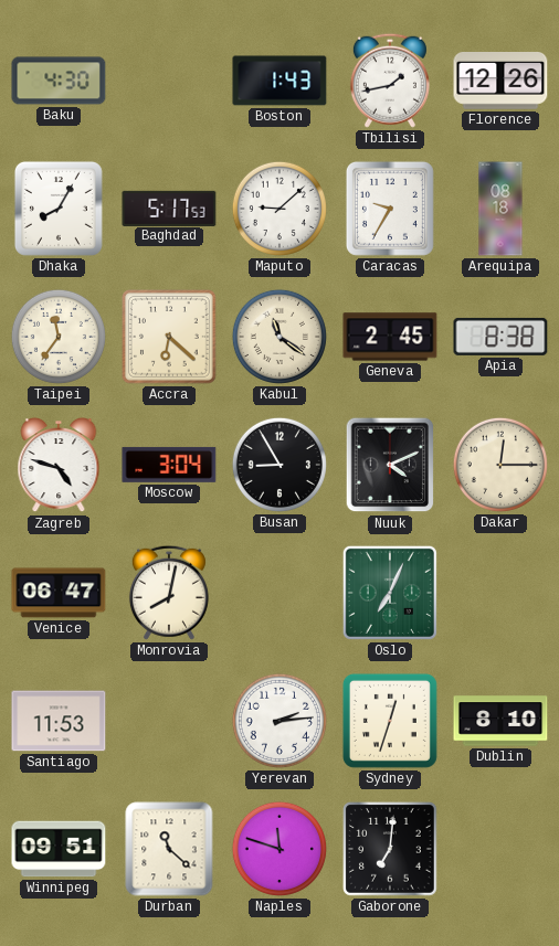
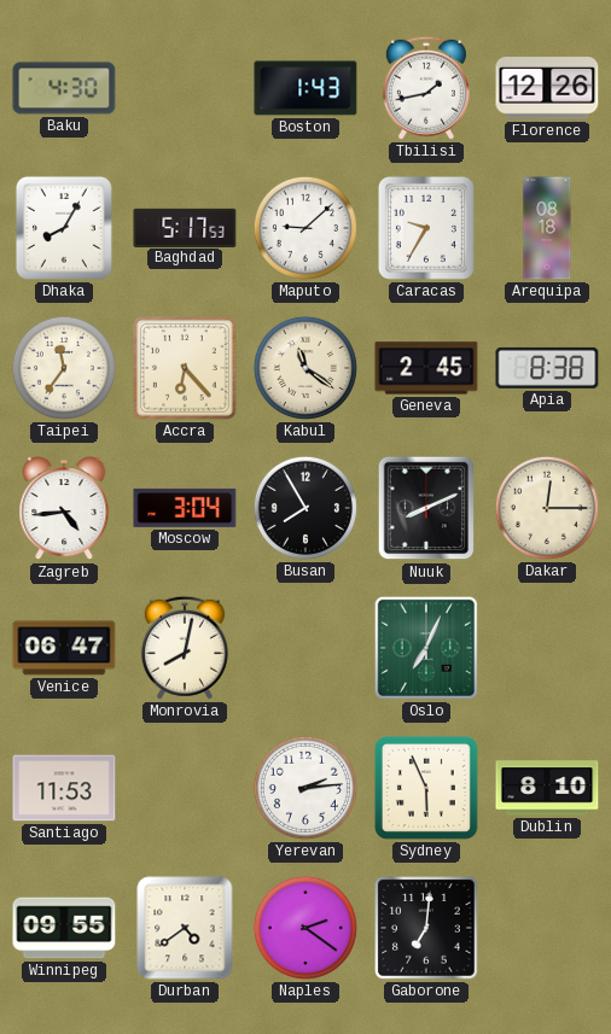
Accra: 6:22 -> 6:23 (185, 368)
Zagreb: 4:48 -> 4:44 (64, 509)
Busan: 8:55 -> 7:55 (305, 508)
Nuuk: 4:11 -> 8:11 (426, 508)
Sydney: 12:33 -> 5:56 (426, 788)
Winnipeg: 09:51 -> 09:55 (64, 928)
Durban: 11:22 -> 4:39 (185, 928)
Naples: 11:48 -> 2:21 (305, 928)
